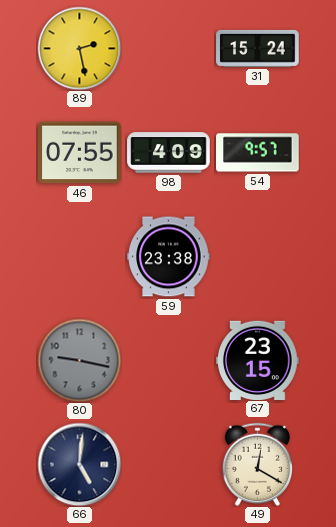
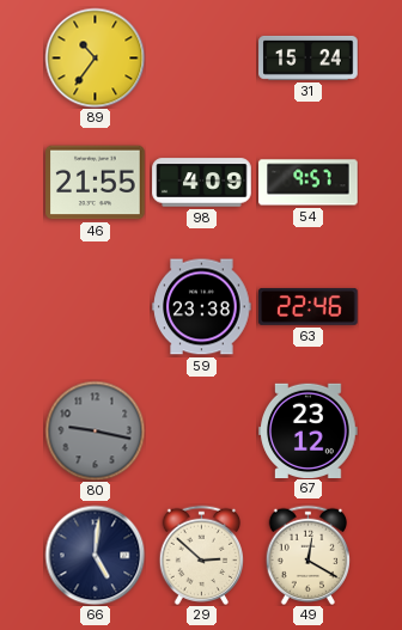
89: 2:28 -> 10:36 (95, 57)
46: 07:55 -> 21:55 (96, 183)
63: none -> 22:46 (309, 307)
67: 23:15 -> 23:12 (309, 430)
29: none -> 2:52 (202, 555)
